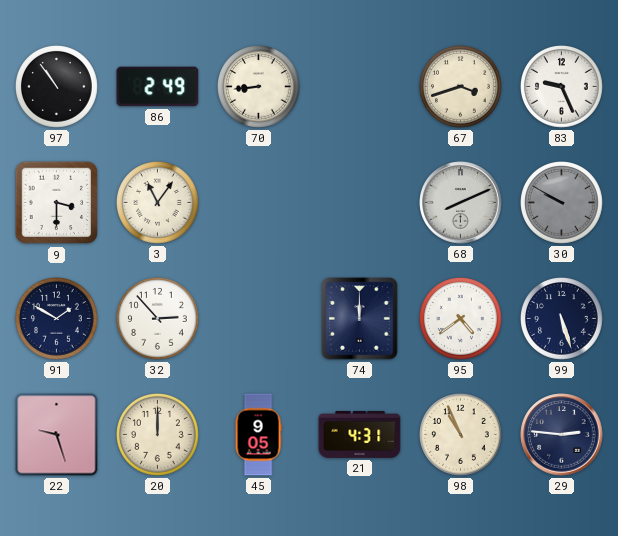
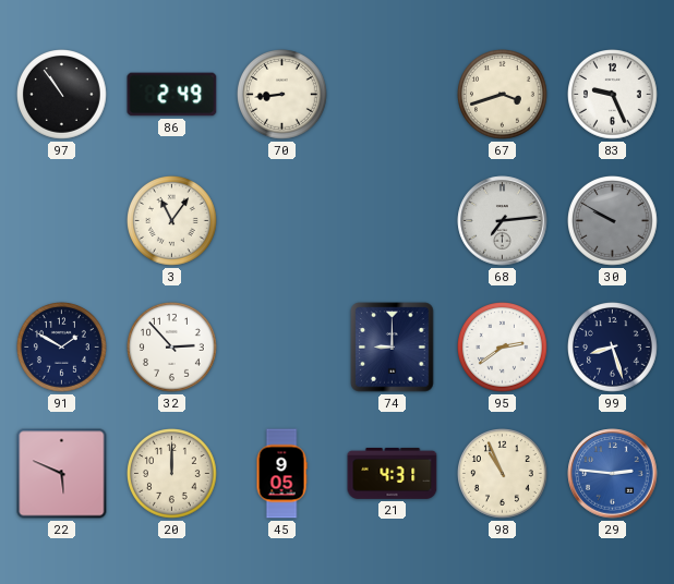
9: 3:30 -> none (57, 203)
68: 8:11 -> 7:14 (503, 221)
74: 12:00 -> 9:00 (393, 348)
95: 4:39 -> 2:39 (503, 348)
99: 5:27 -> 8:27 (613, 348)
22: 9:27 -> 5:49 (62, 474)
29 dial: navy -> blue (613, 474)
